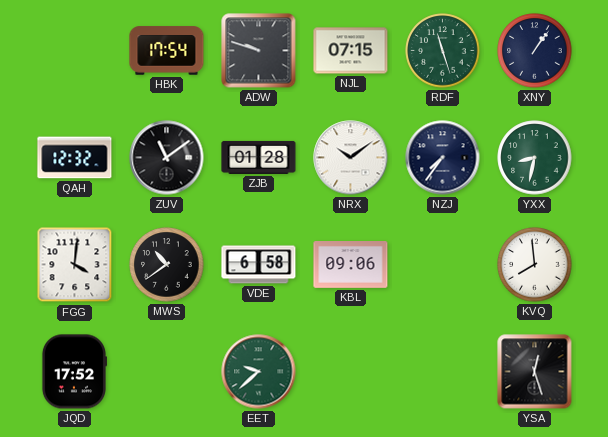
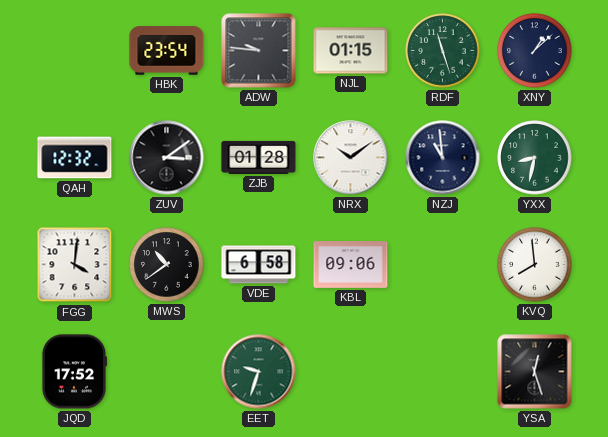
HBK: 17:54 -> 23:54 (167, 51)
ADW: 9:48 -> 9:46 (259, 51)
NJL: 07:15 -> 01:15 (351, 51)
XNY: 1:06 -> 1:08 (535, 51)
ZUV: 11:09 -> 3:09 (167, 158)
NZJ: 7:36 -> 10:59 (443, 158)
EET: 9:38 -> 9:33 (259, 372)
